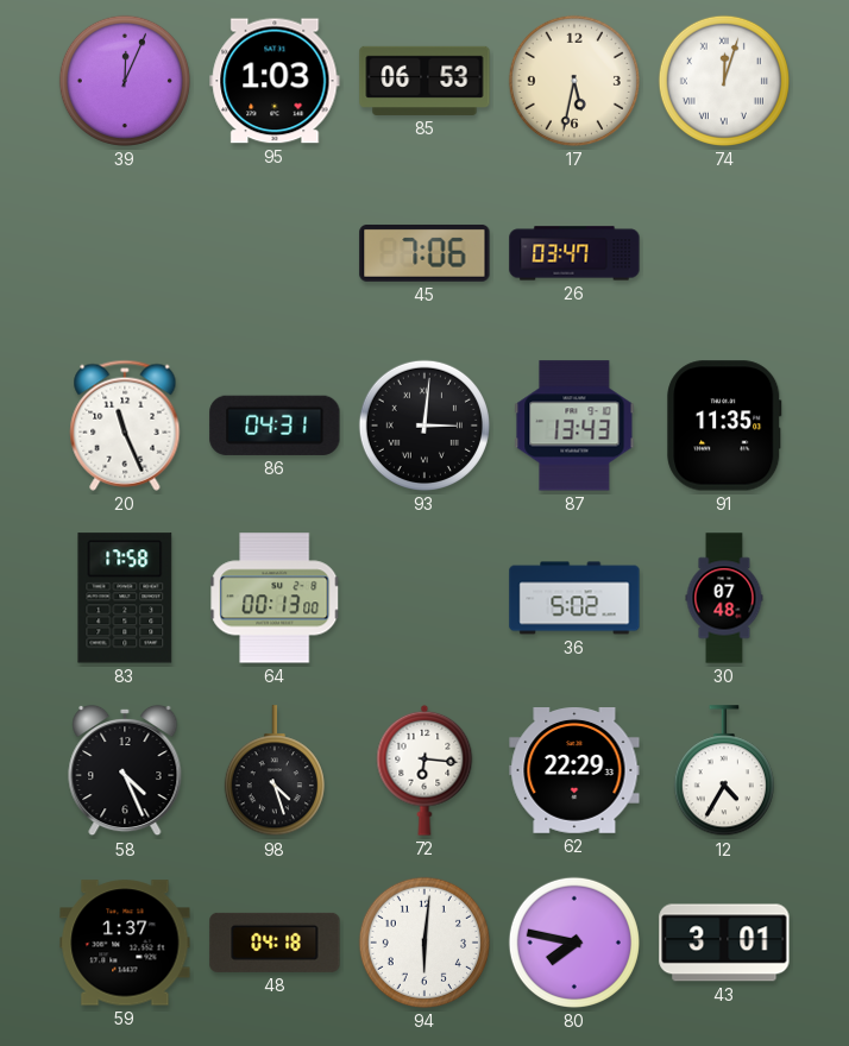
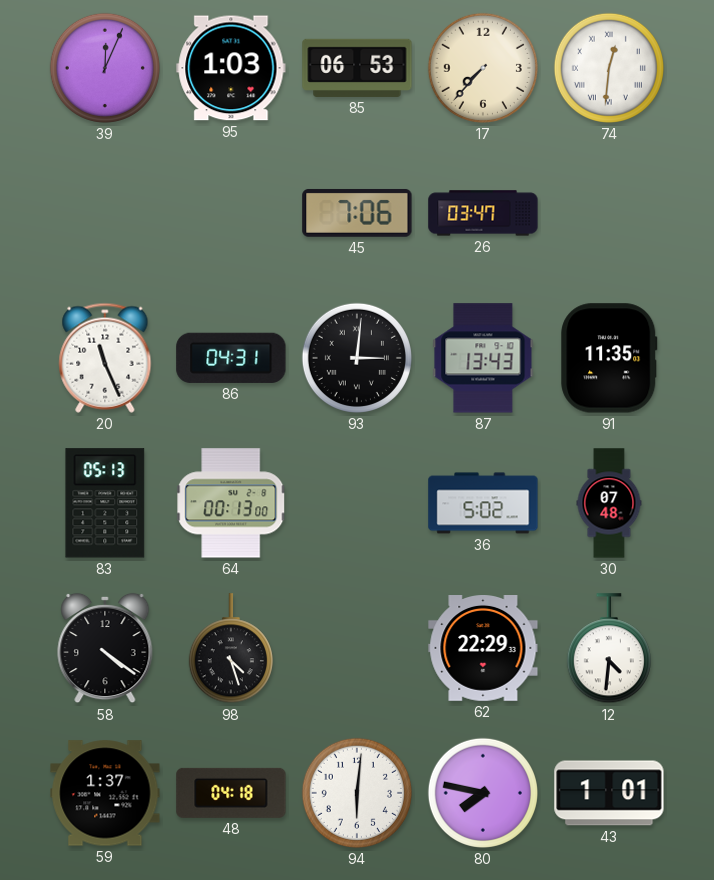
17: 5:32 -> 7:37 (483, 68)
74: 12:03 -> 12:31 (609, 68)
83: 17:58 -> 05:13 (105, 503)
58: 4:26 -> 4:21 (105, 648)
72: 6:16 -> none (424, 770)
12: 4:35 -> 4:31 (609, 649)
43: 3:01 -> 1:01 (609, 793)
